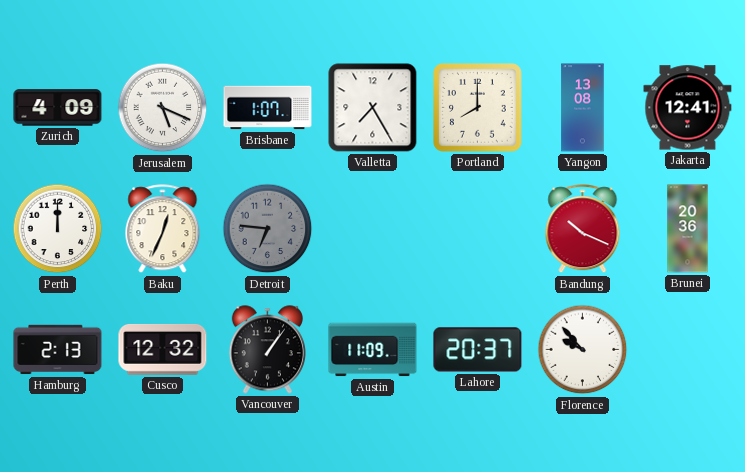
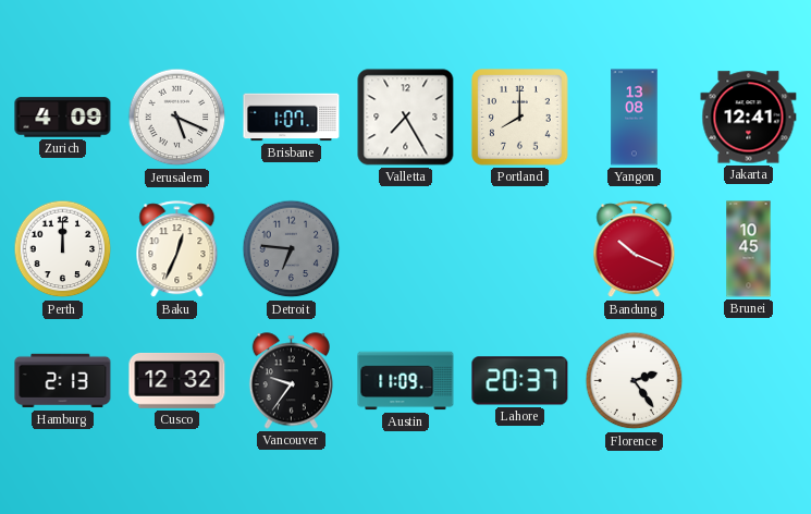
Brunei: 20:36 -> 10:45 (749, 249)
Vancouver: 1:06 -> 9:36 (291, 381)
Florence: 9:53 -> 2:24 (635, 381)
